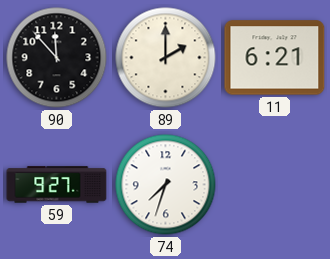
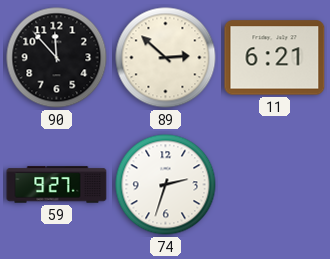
89: 2:00 -> 2:52 (166, 58)
74: 7:33 -> 2:33 (166, 185)
